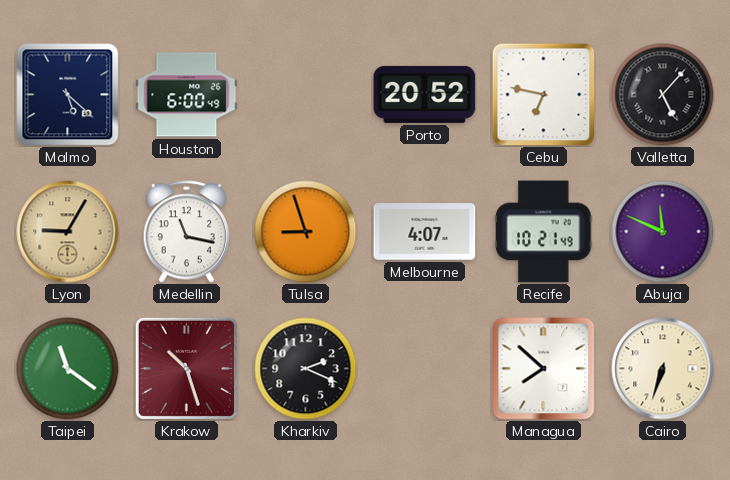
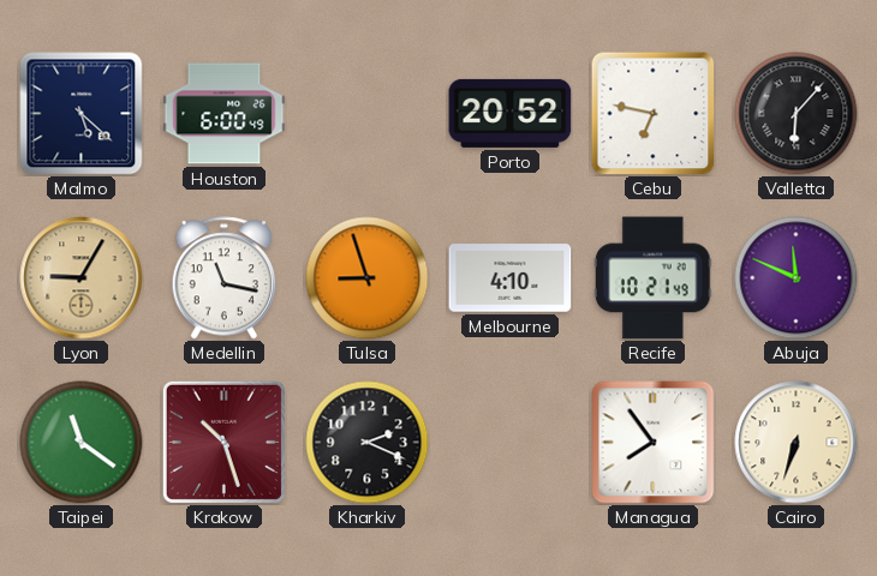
Valletta: 5:07 -> 6:07 (797, 114)
Melbourne: 4:07 -> 4:10 (511, 278)
Managua: 7:52 -> 7:54 (654, 443)
